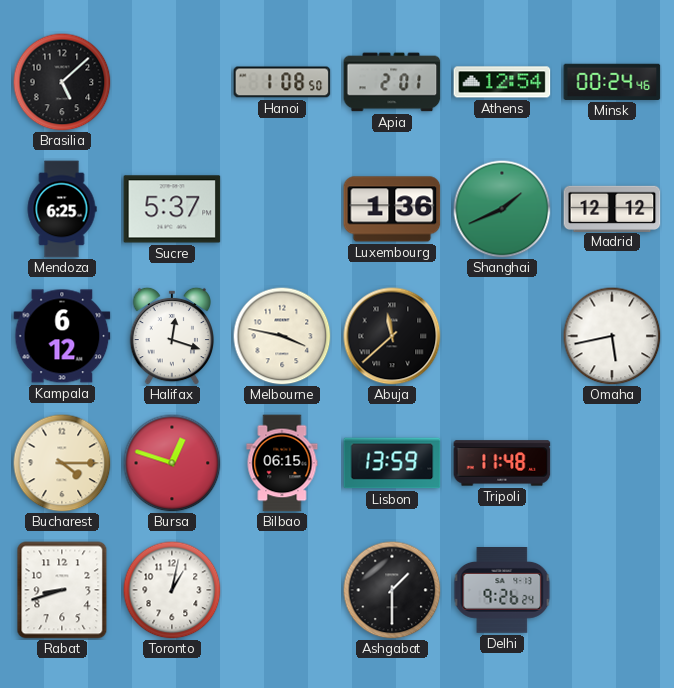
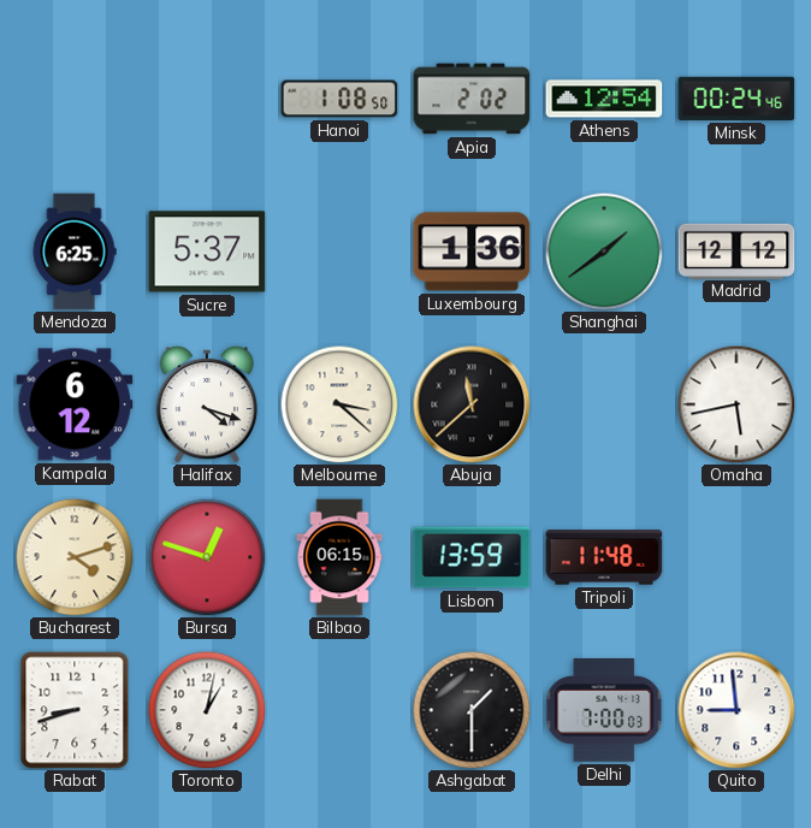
Brasilia: 5:08 -> none (62, 82)
Apia: 2:01 -> 2:02 (472, 99)
Shanghai: 1:41 -> 1:39 (604, 252)
Halifax: 12:18 -> 4:18 (206, 404)
Melbourne: 3:47 -> 3:22 (339, 404)
Bucharest: 4:15 -> 4:12 (75, 557)
Delhi: 9:26 -> 7:00 (604, 711)
Quito: none -> 8:59 (736, 710)
